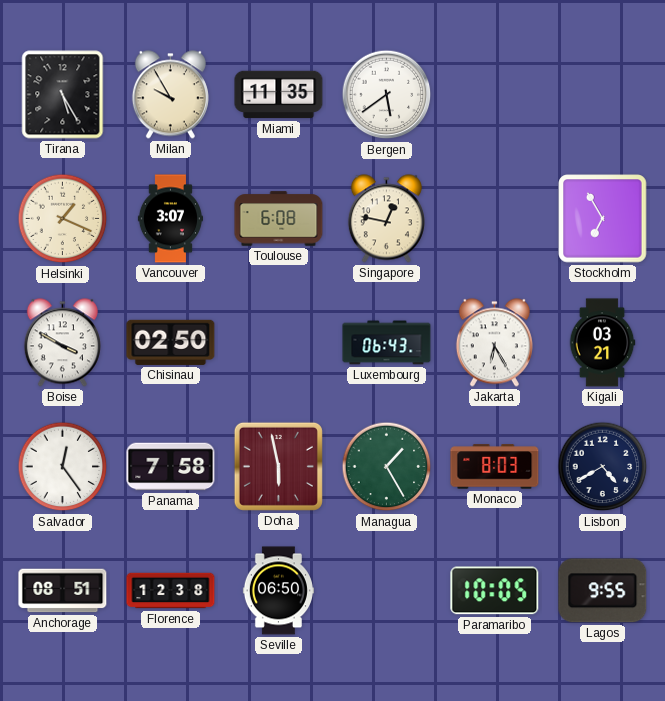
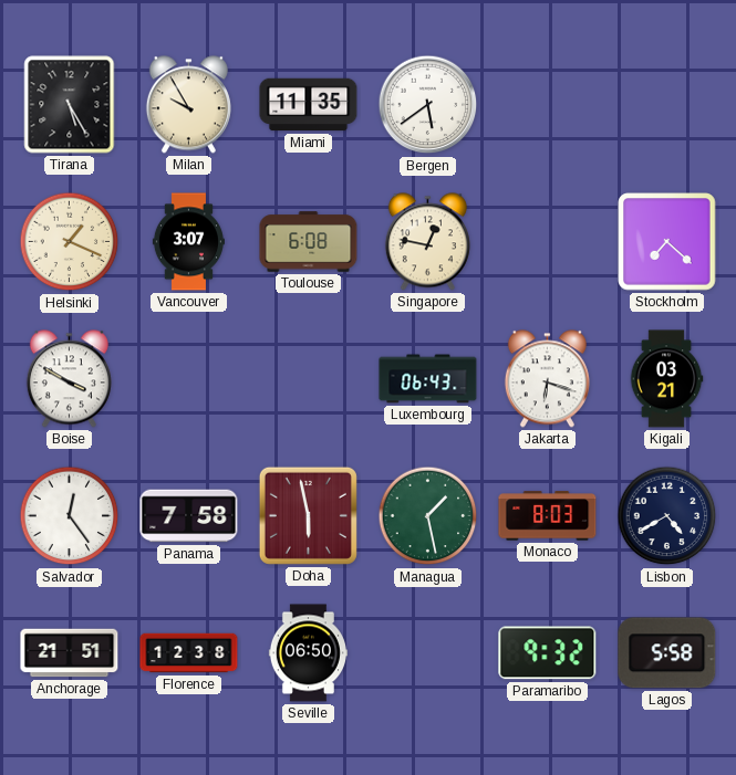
Stockholm: 6:55 -> 7:22 (667, 242)
Chisinau: 02:50 -> none (171, 342)
Jakarta: 6:25 -> 6:18 (547, 379)
Managua: 1:25 -> 1:28 (428, 516)
Anchorage: 08:51 -> 21:51 (70, 653)
Paramaribo: 10:05 -> 9:32 (548, 653)
Lagos: 9:55 -> 5:58 (667, 653)
